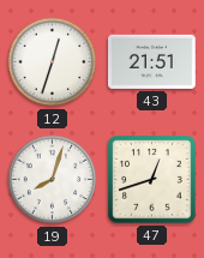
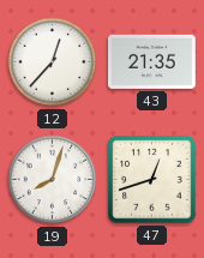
12: 12:33 -> 12:37 (53, 62)
43: 21:51 -> 21:35 (152, 61)
